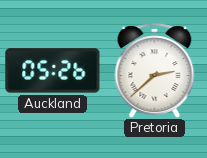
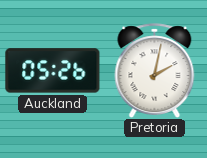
Pretoria: 2:38 -> 2:02 (155, 70)
